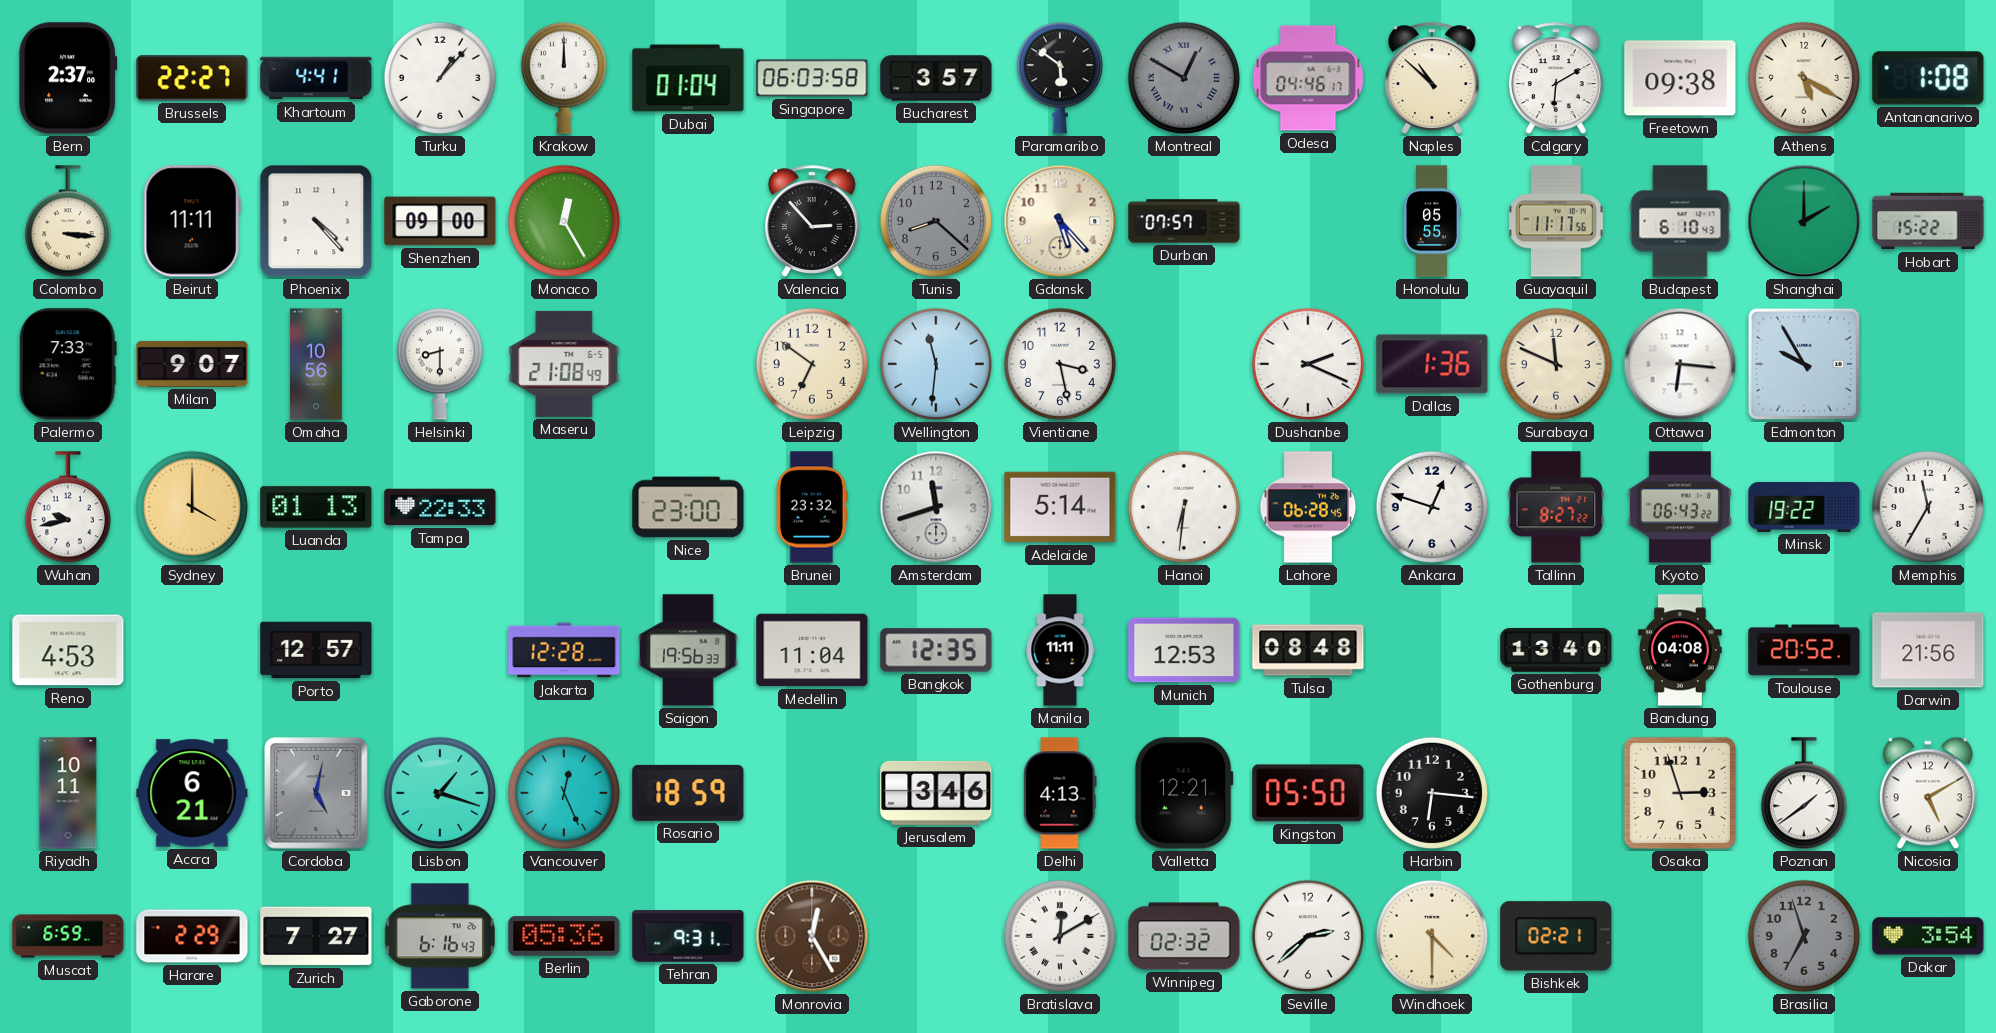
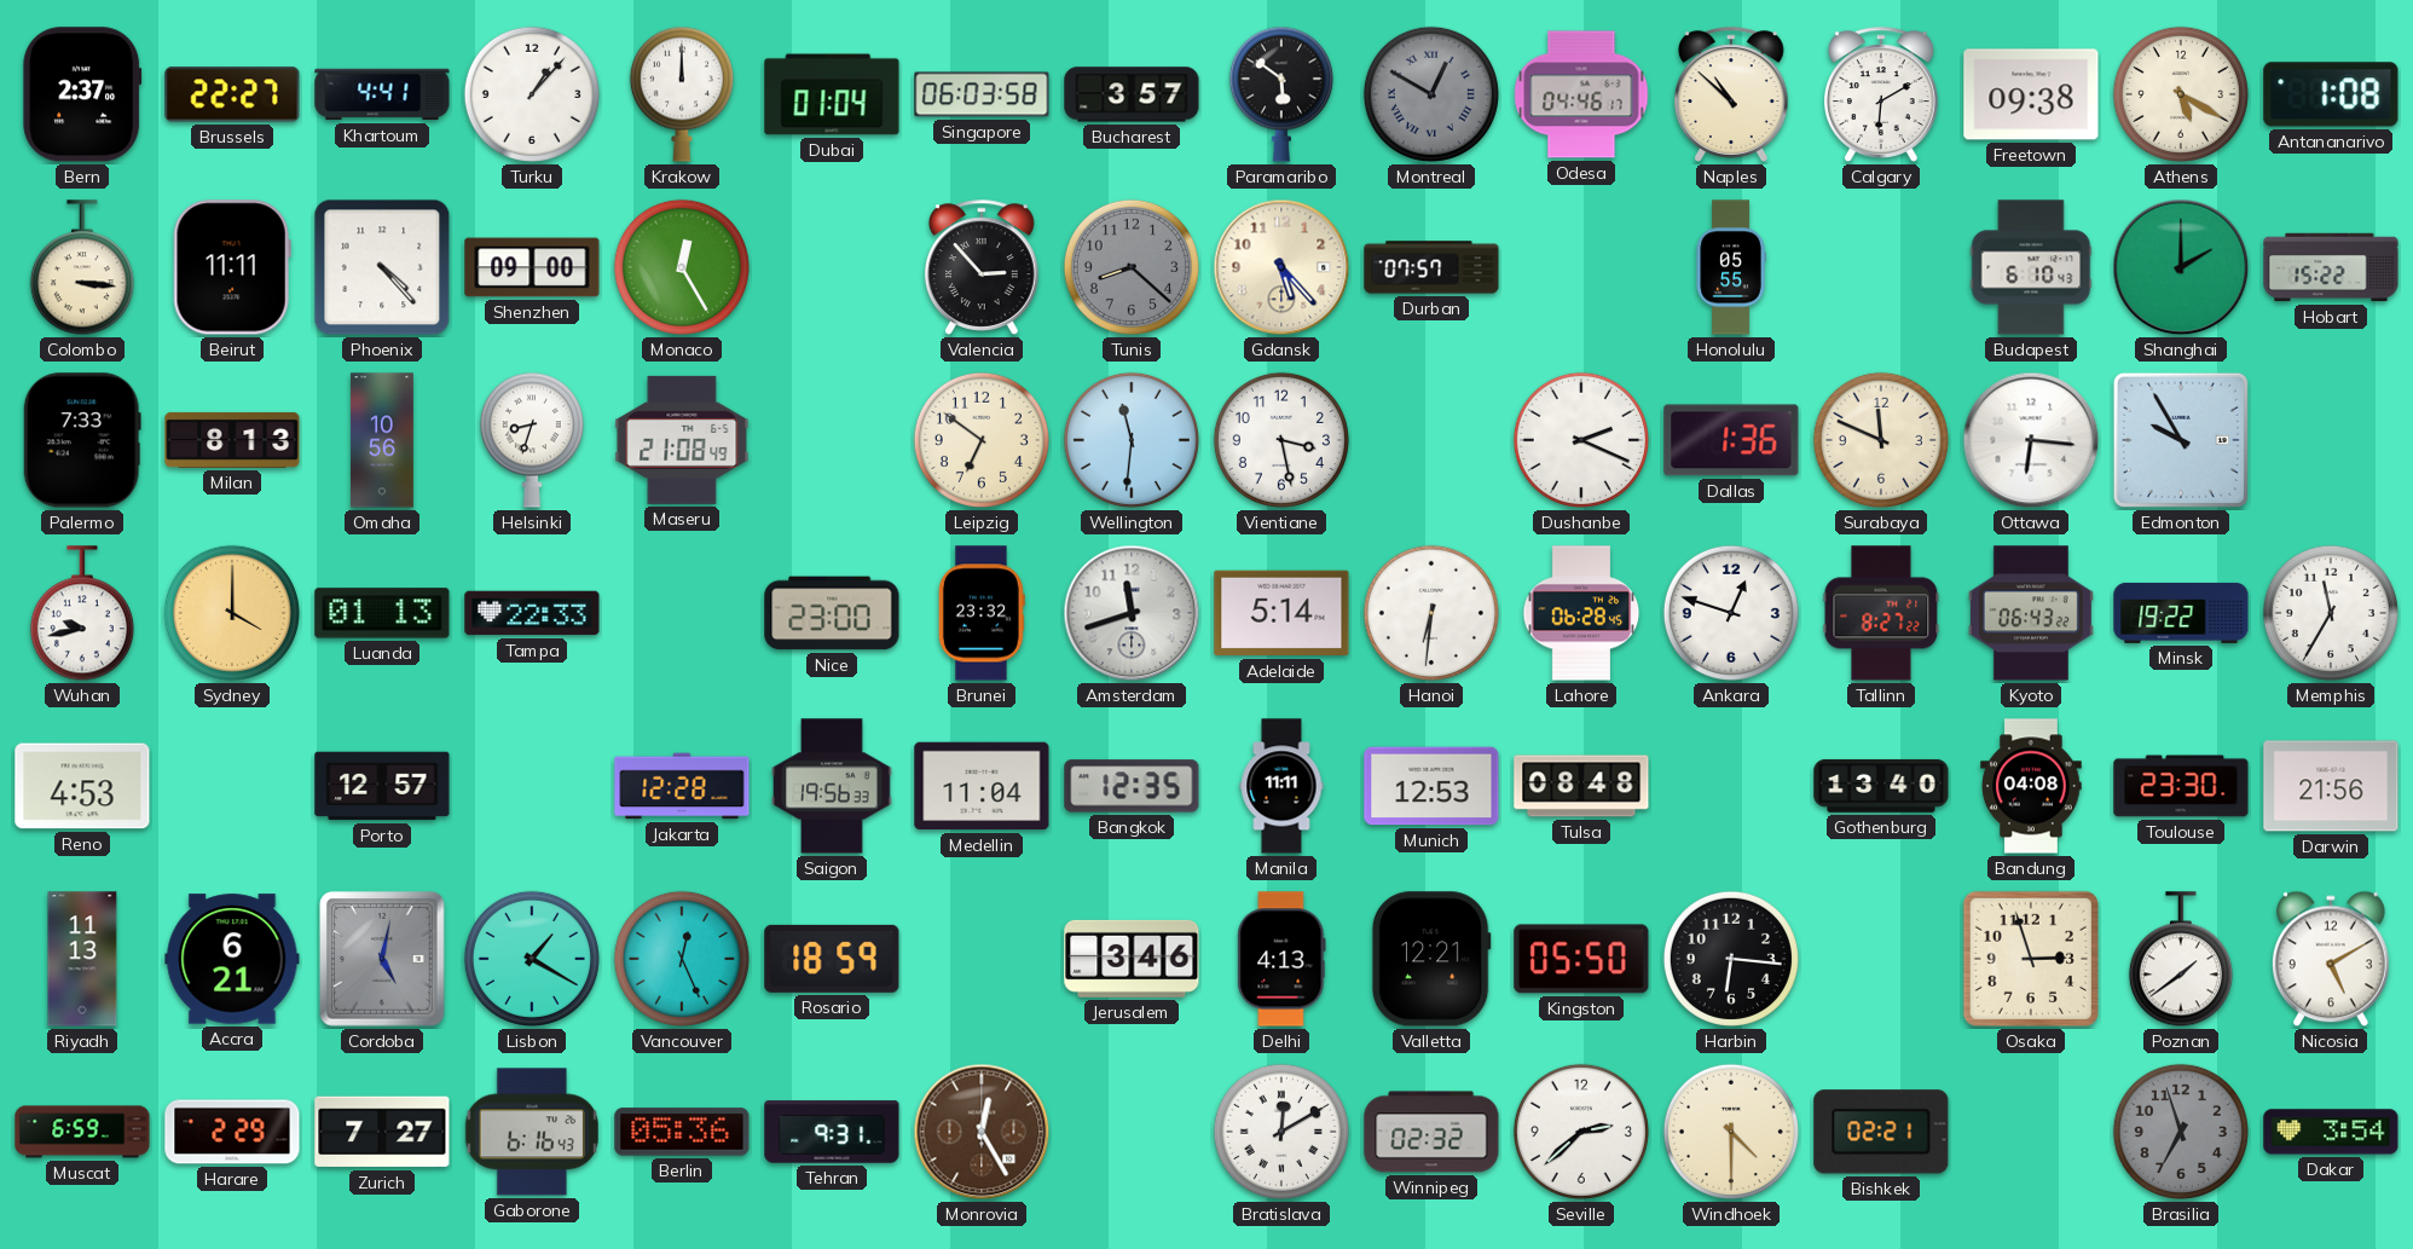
Guayaquil: 11:17 -> none (1556, 221)
Milan: 9:07 -> 8:13 (232, 440)
Helsinki: 8:30 -> 8:33 (532, 440)
Toulouse: 20:52 -> 23:30 (2181, 786)
Riyadh: 10:11 -> 11:13 (82, 959)
Lisbon: 1:18 -> 1:20 (532, 959)
